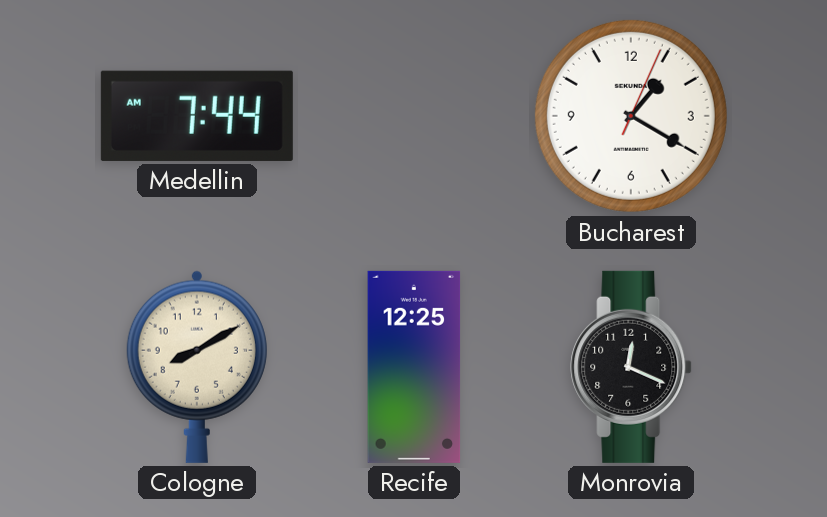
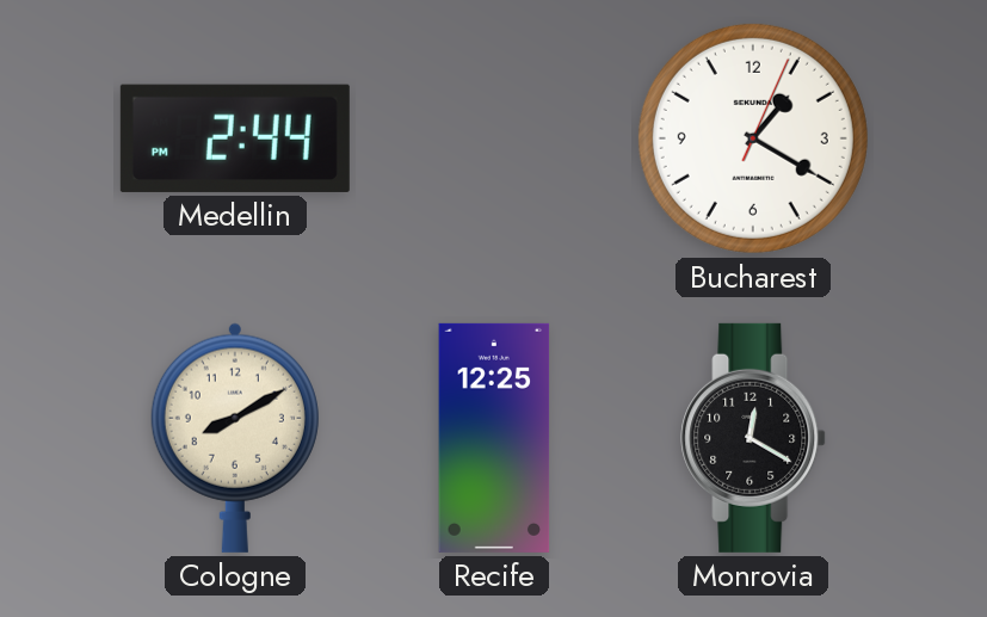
Medellin: 7:44 -> 2:44 (235, 138)
Monrovia: 12:19 -> 12:20 (753, 438)
